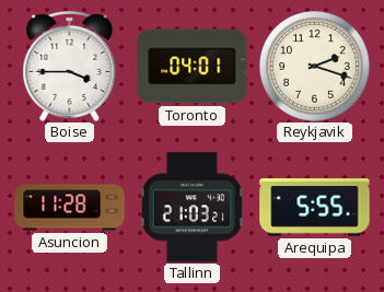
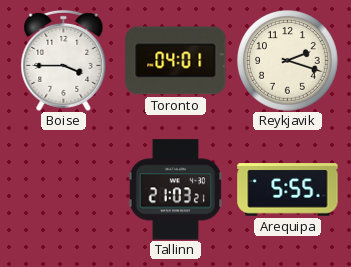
Asuncion: 11:28 -> none (70, 208)
